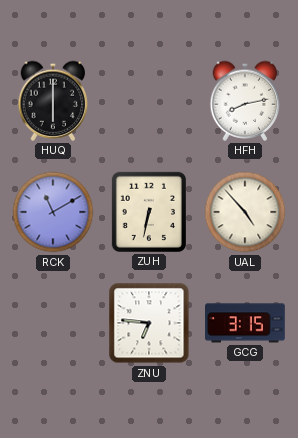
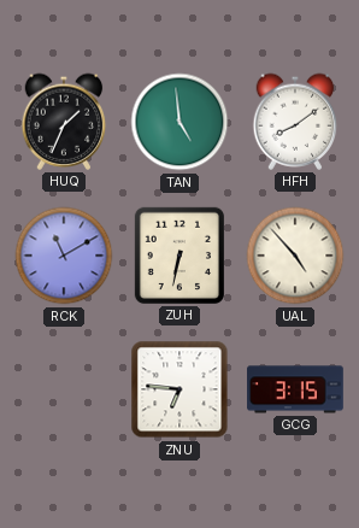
HUQ: 6:00 -> 1:34 (64, 122)
TAN: none -> 4:59 (179, 122)
HFH: 8:13 -> 8:09 (295, 122)
